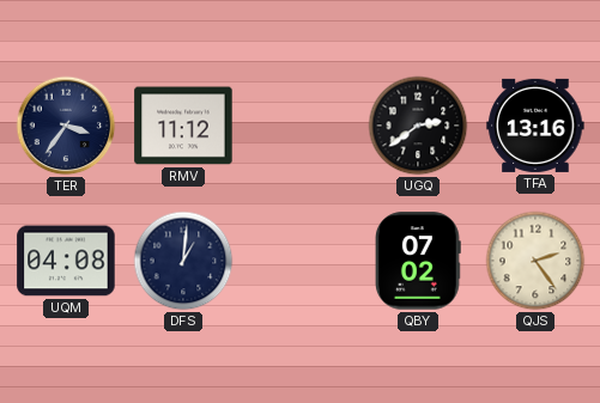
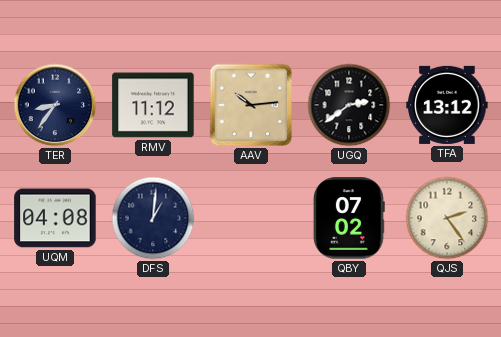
TER: 3:36 -> 8:36 (55, 105)
AAV: none -> 10:14 (251, 105)
TFA: 13:16 -> 13:12 (447, 105)
